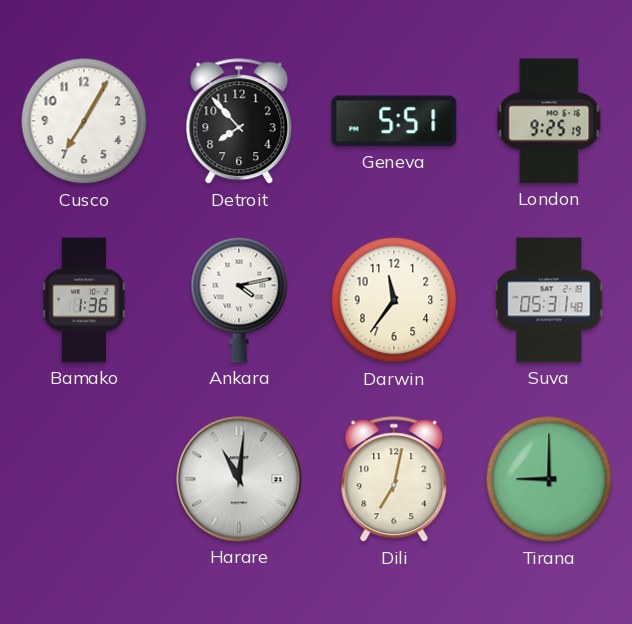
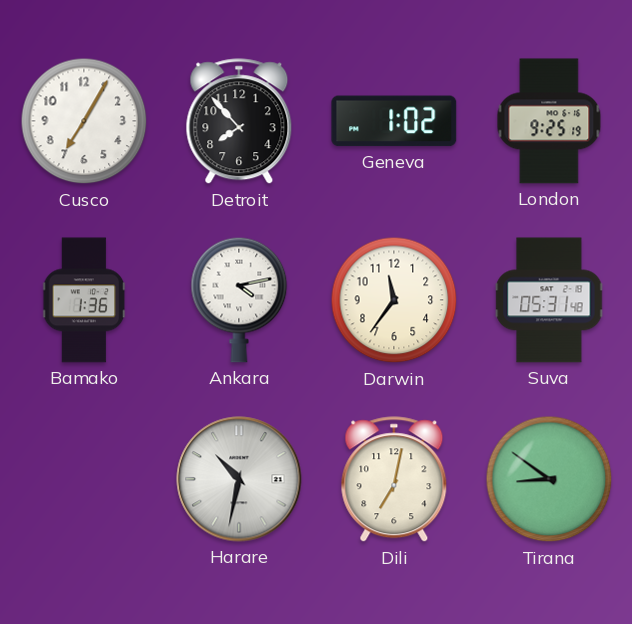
Geneva: 5:51 -> 1:02 (394, 121)
Harare: 11:01 -> 10:32 (239, 479)
Tirana: 9:00 -> 8:51 (549, 479)
